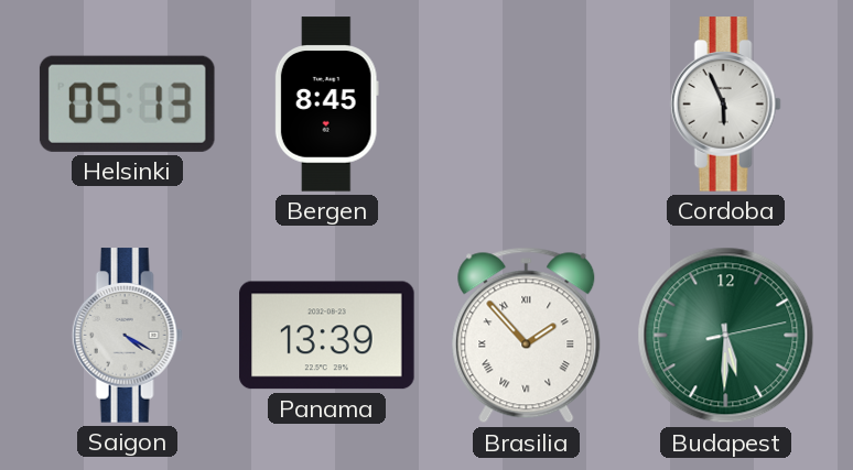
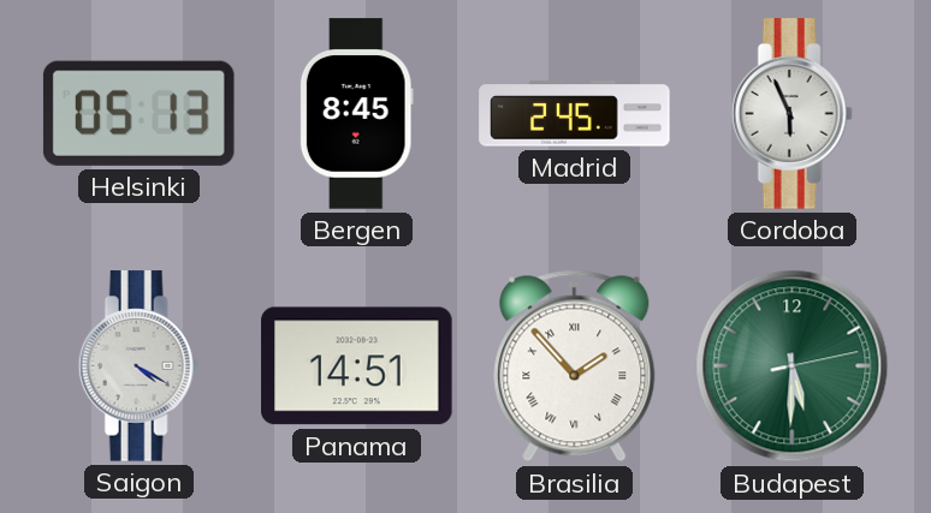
Madrid: none -> 2:45 (575, 114)
Panama: 13:39 -> 14:51 (357, 366)
